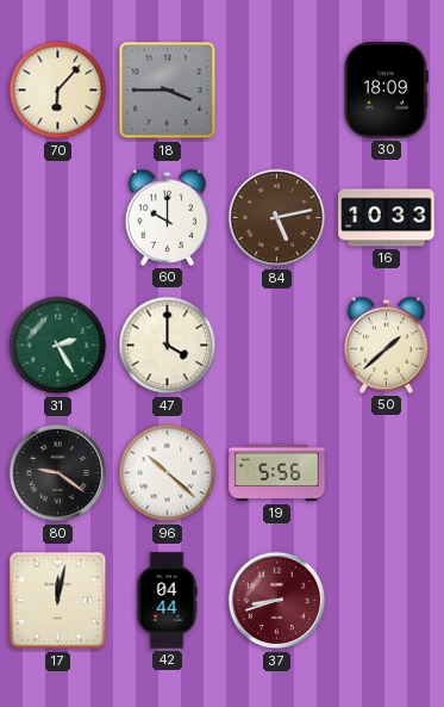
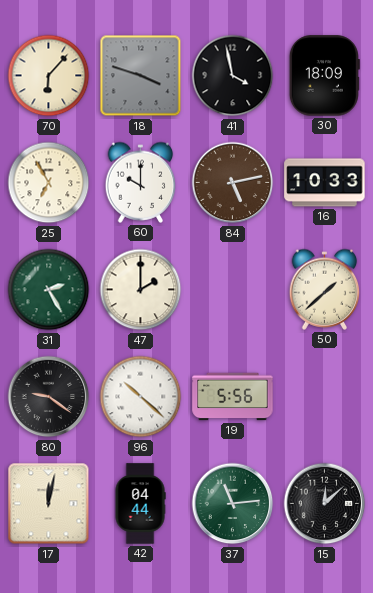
18: 3:45 -> 3:48 (141, 76)
41: none -> 3:58 (233, 76)
25: none -> 6:55 (49, 183)
47: 4:00 -> 2:00 (141, 290)
37: 8:42 -> 11:14 (233, 504)
37 dial: burgundy -> green (233, 504)
15: none -> 12:08 (325, 504)
